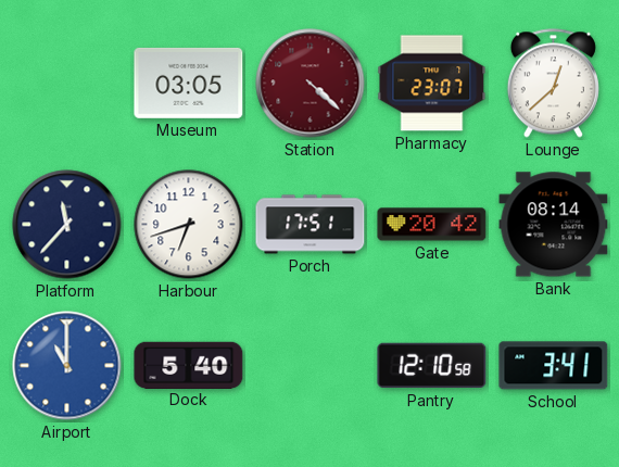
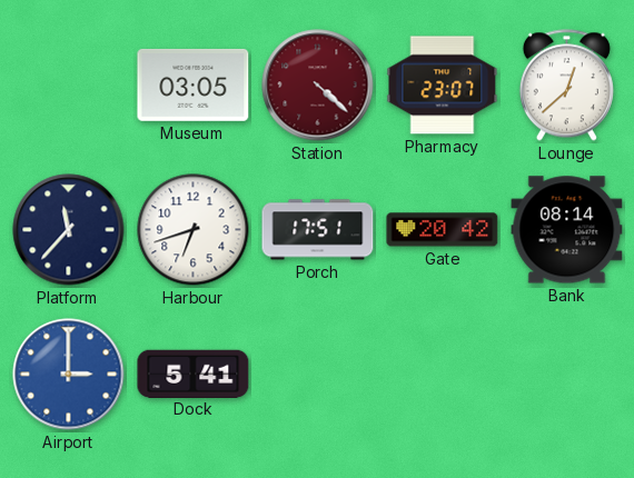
Airport: 11:00 -> 3:00 (69, 375)
Dock: 5:40 -> 5:41 (194, 374)
Pantry: 12:10 -> none (432, 366)
School: 3:41 -> none (554, 366)
